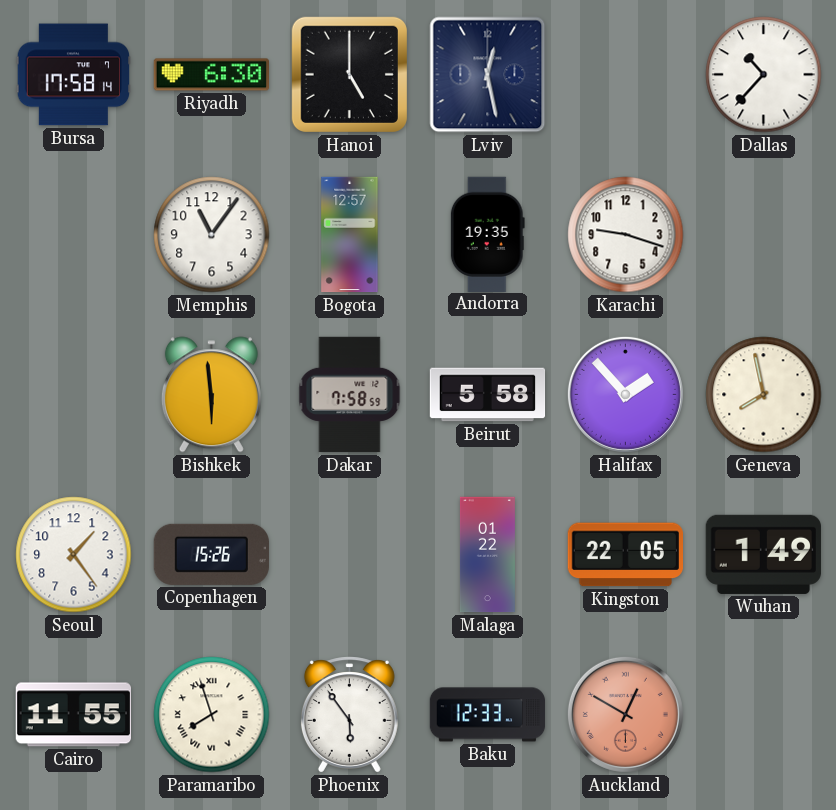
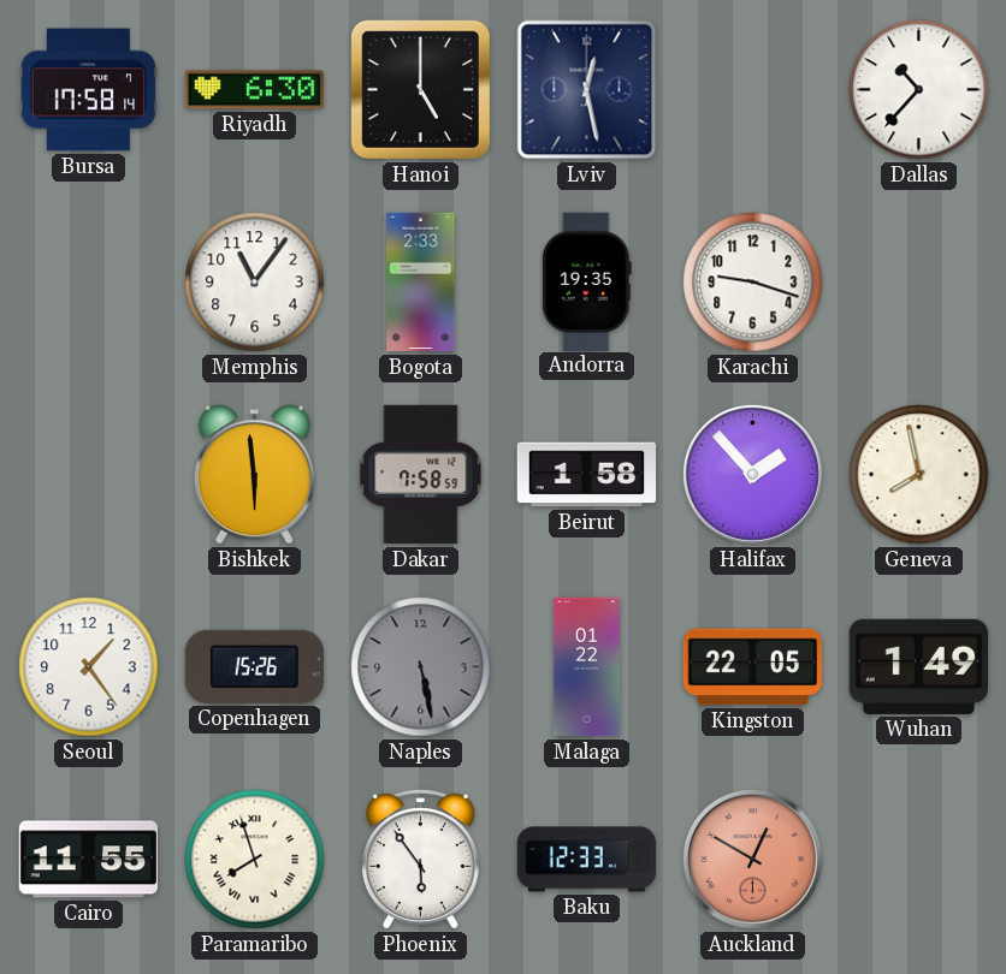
Bogota: 12:57 -> 2:33 (421, 283)
Beirut: 5:58 -> 1:58 (587, 475)
Naples: none -> 5:28 (421, 667)
